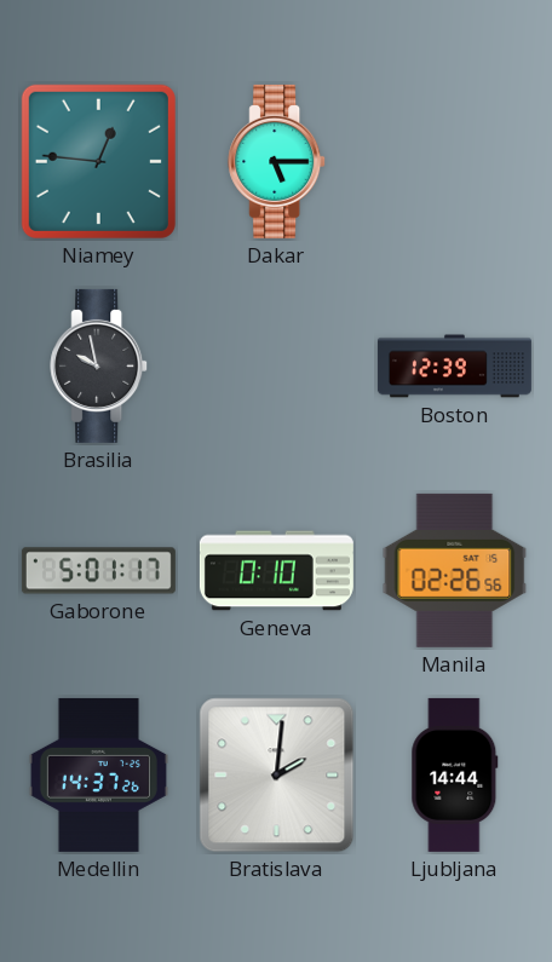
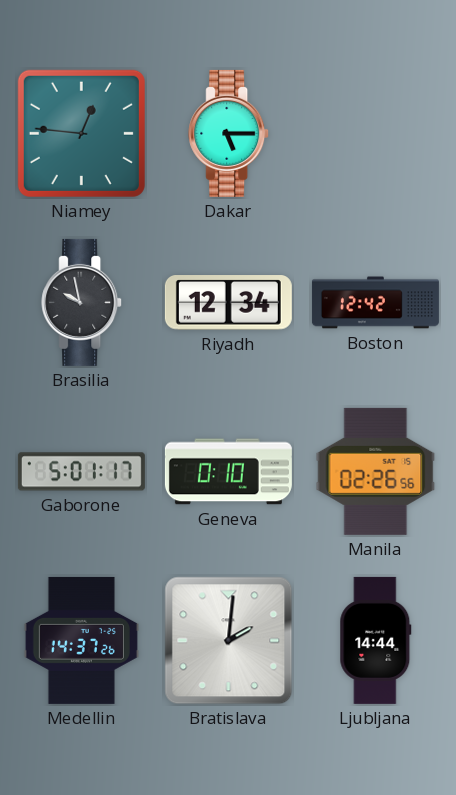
Riyadh: none -> 12:34 (228, 303)
Boston: 12:39 -> 12:42 (375, 303)
